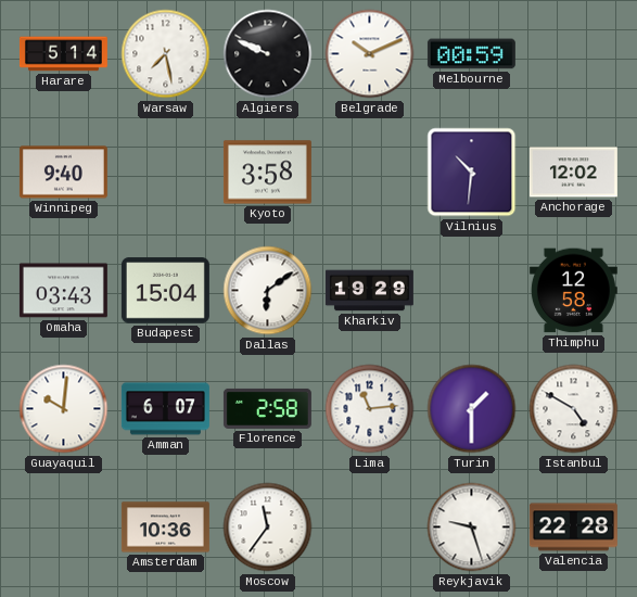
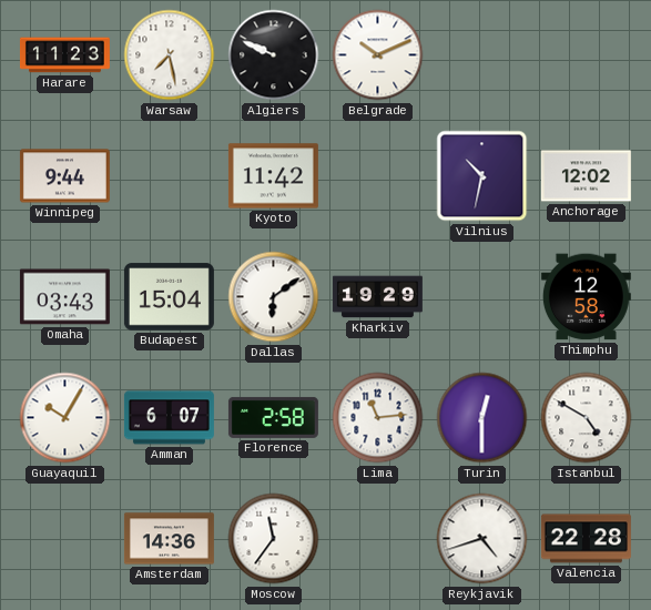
Harare: 5:14 -> 11:23 (64, 55)
Melbourne: 00:59 -> none (471, 54)
Winnipeg: 9:40 -> 9:44 (64, 176)
Kyoto: 3:58 -> 11:42 (273, 176)
Vilnius: 10:31 -> 10:32 (482, 176)
Guayaquil: 10:01 -> 10:05 (65, 418)
Turin: 1:30 -> 12:30 (482, 418)
Amsterdam: 10:36 -> 14:36 (169, 539)
Reykjavik: 9:27 -> 4:42 (482, 539)
